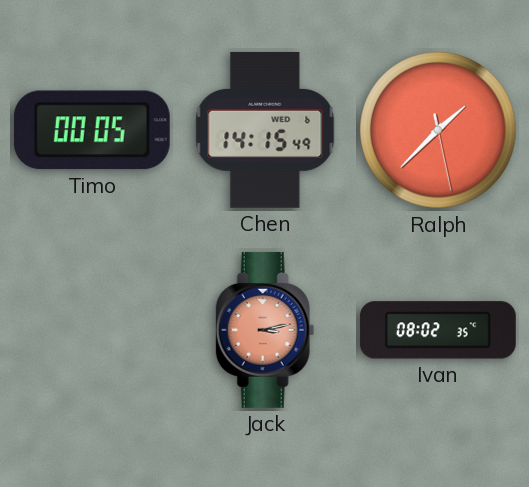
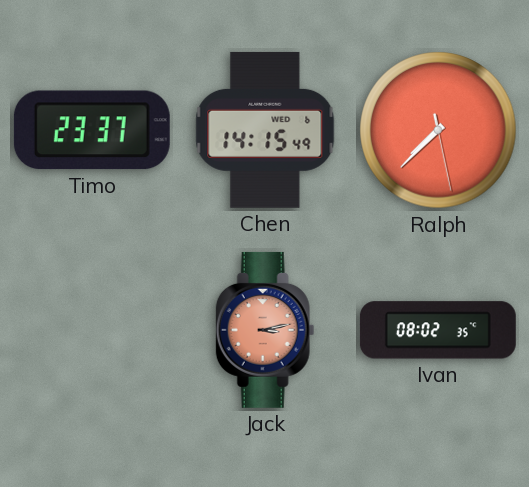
Timo: 00:05 -> 23:37 (92, 130)
Ralph: 1:37 -> 7:37 (438, 130)
